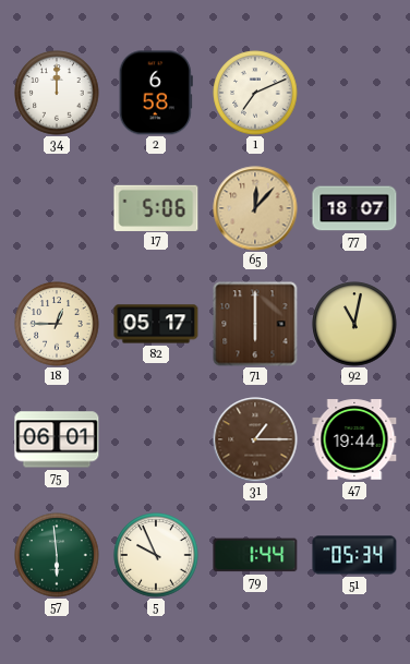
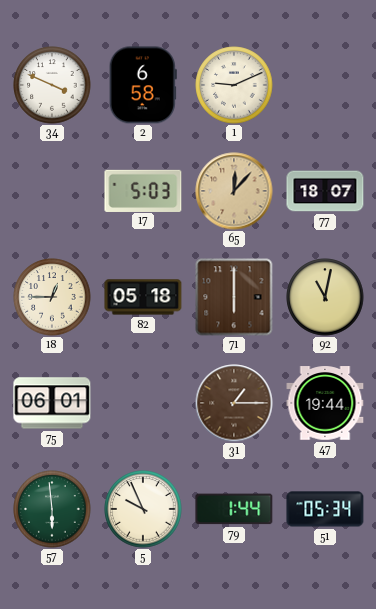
34: 12:00 -> 3:49 (52, 85)
1: 7:11 -> 9:11 (234, 85)
17: 5:06 -> 5:03 (143, 190)
82: 05:17 -> 05:18 (143, 297)
